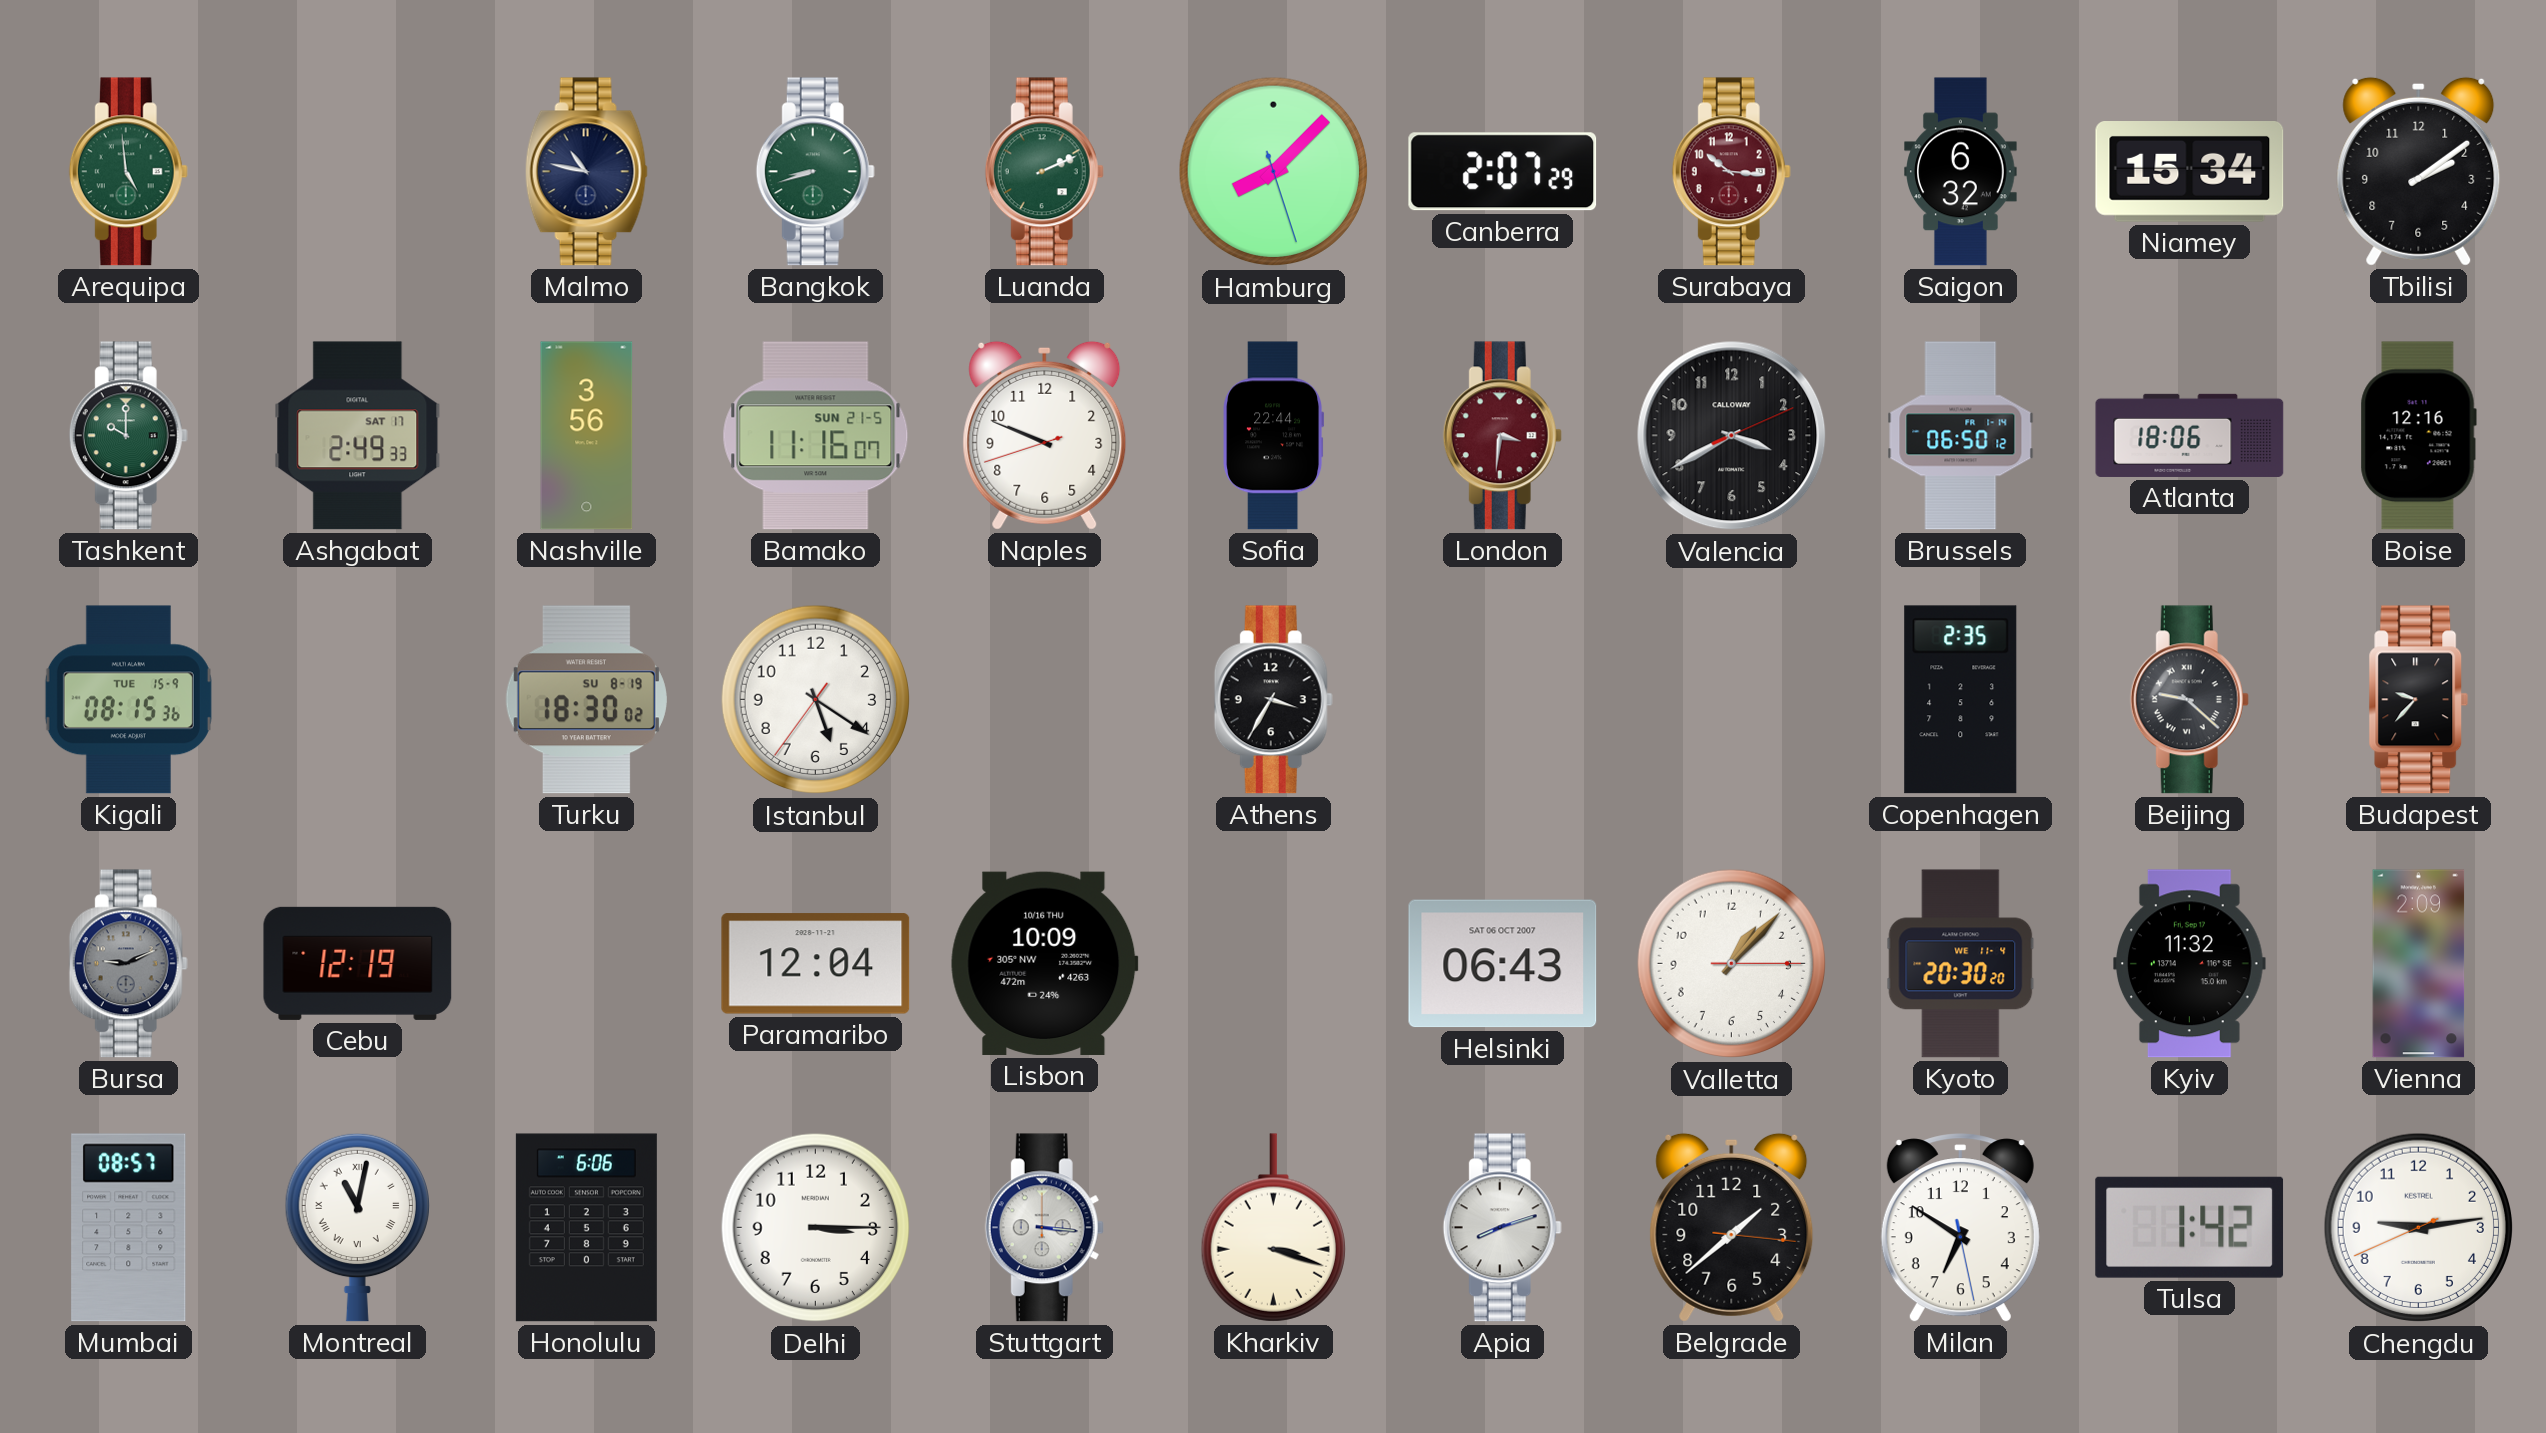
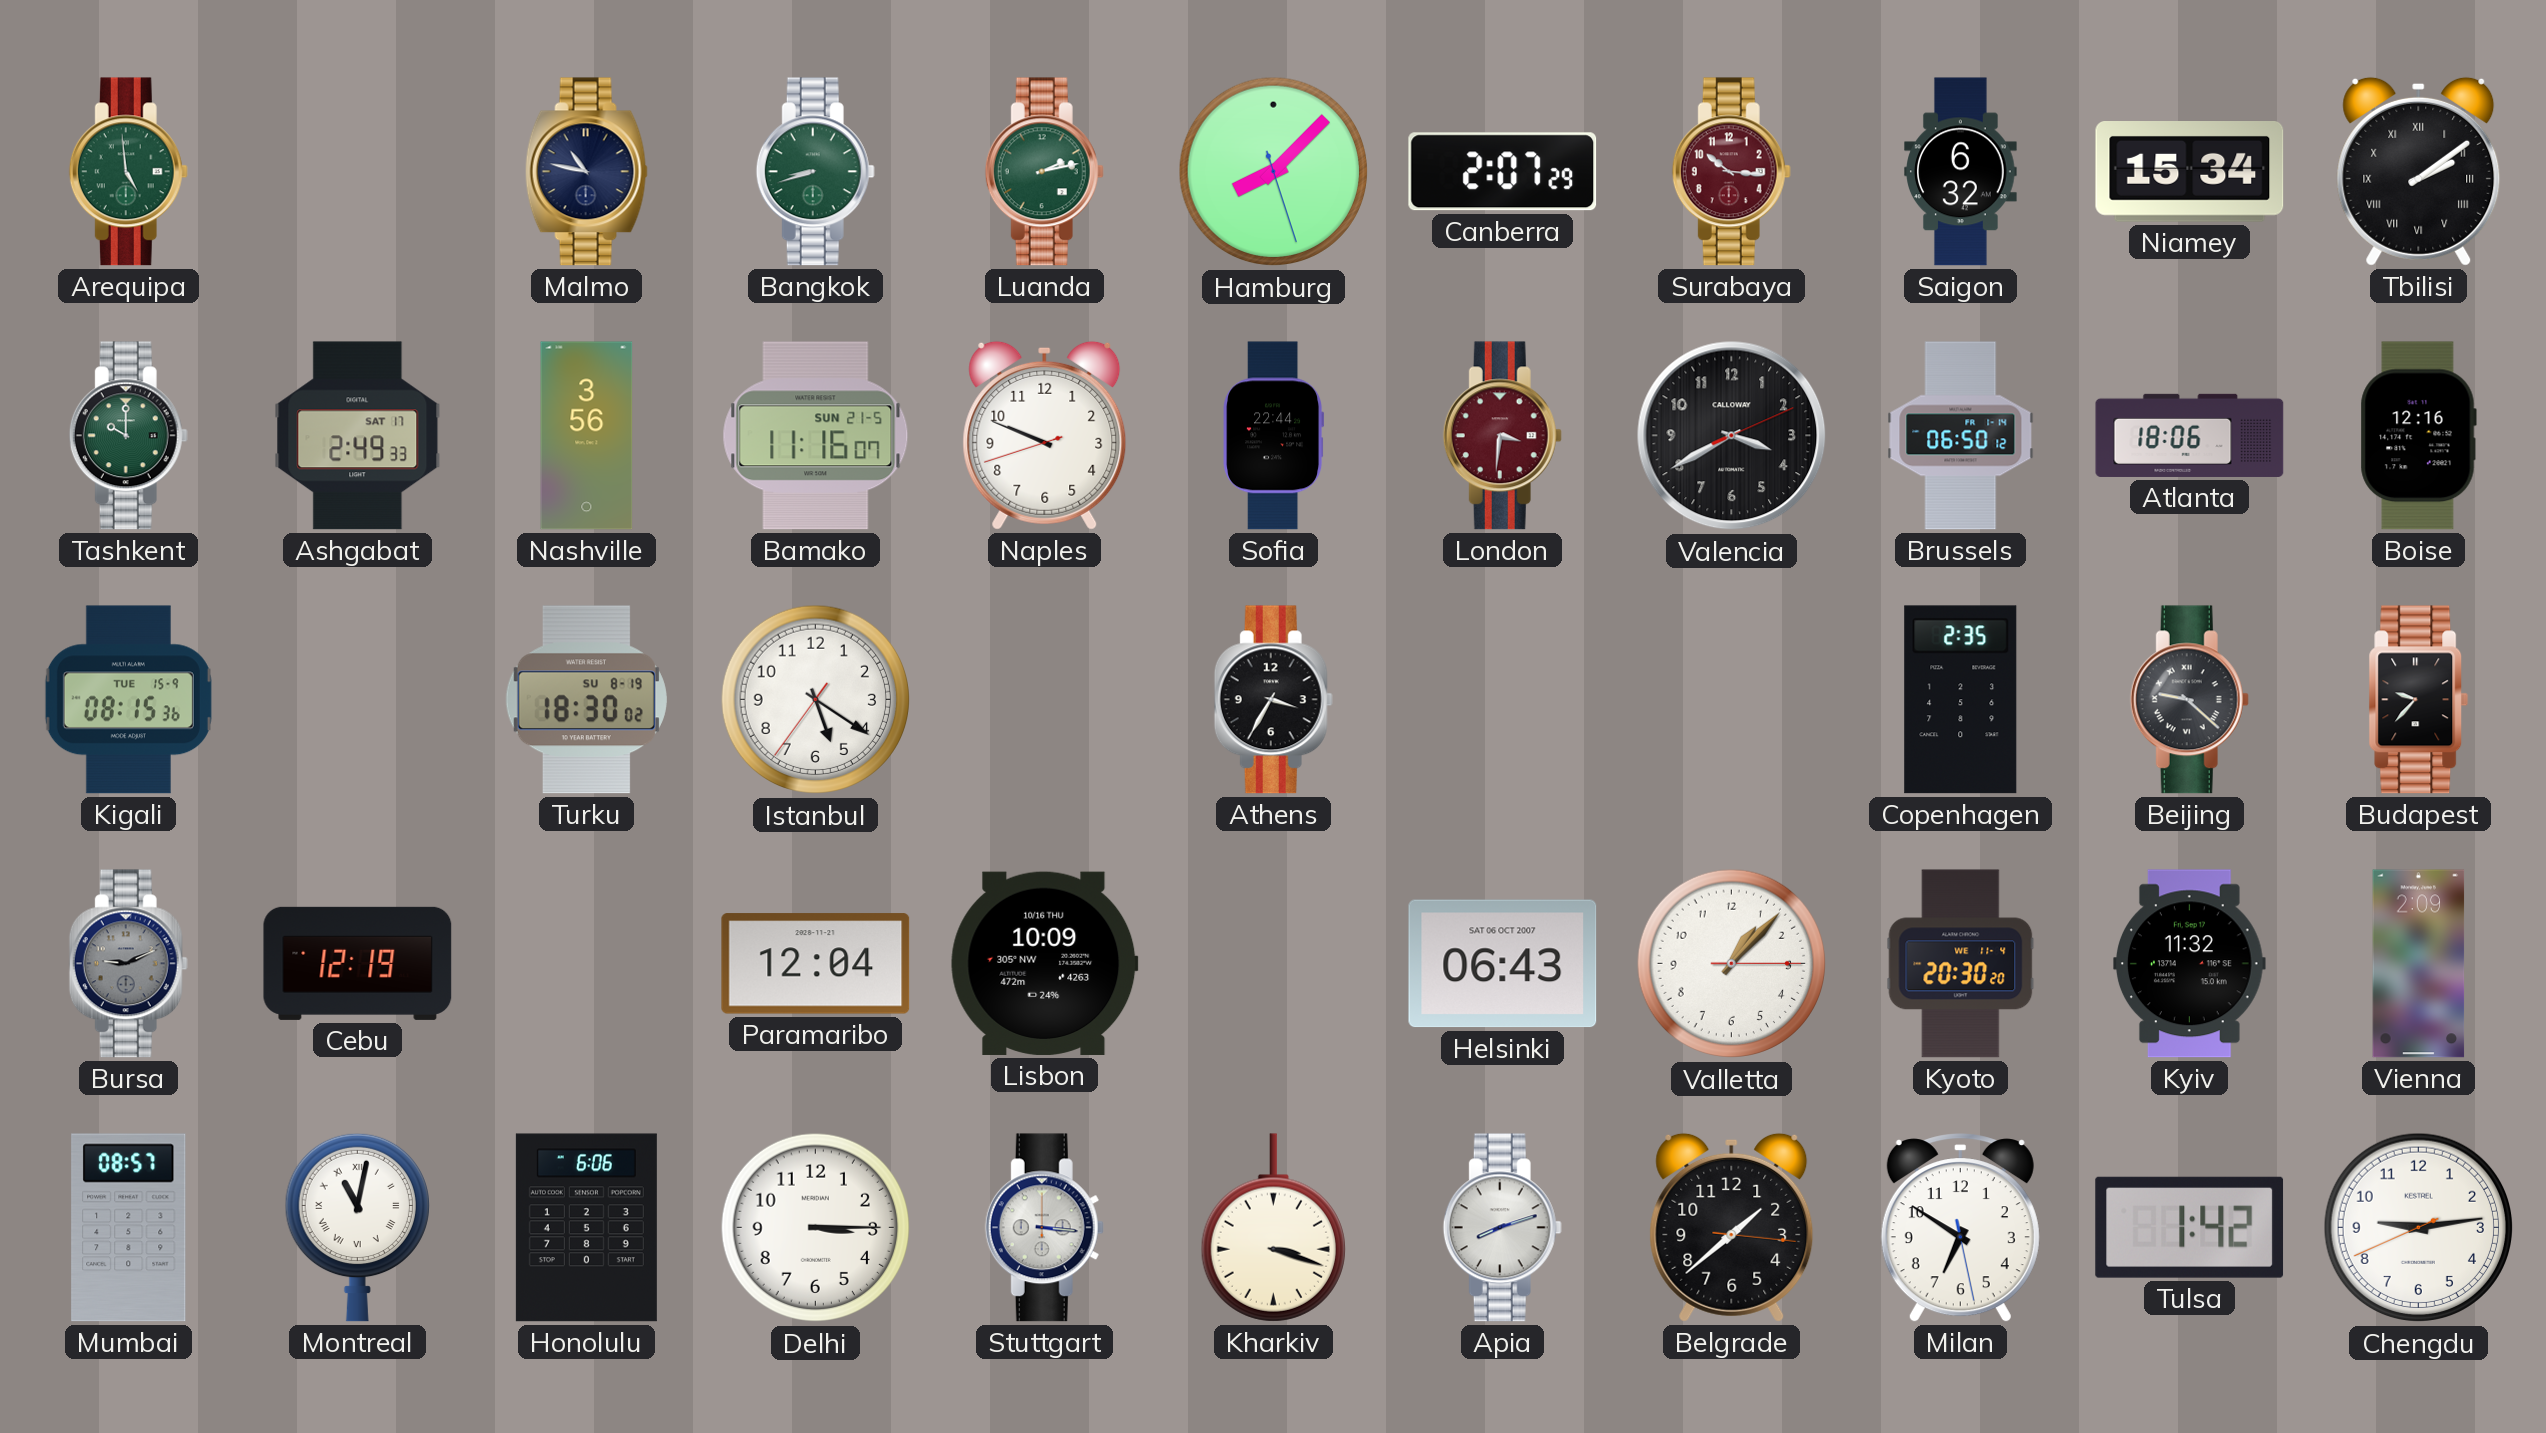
Luanda: 2:11 -> 2:13 (1044, 172)
Tbilisi numerals: Arabic -> Roman (2419, 171)
